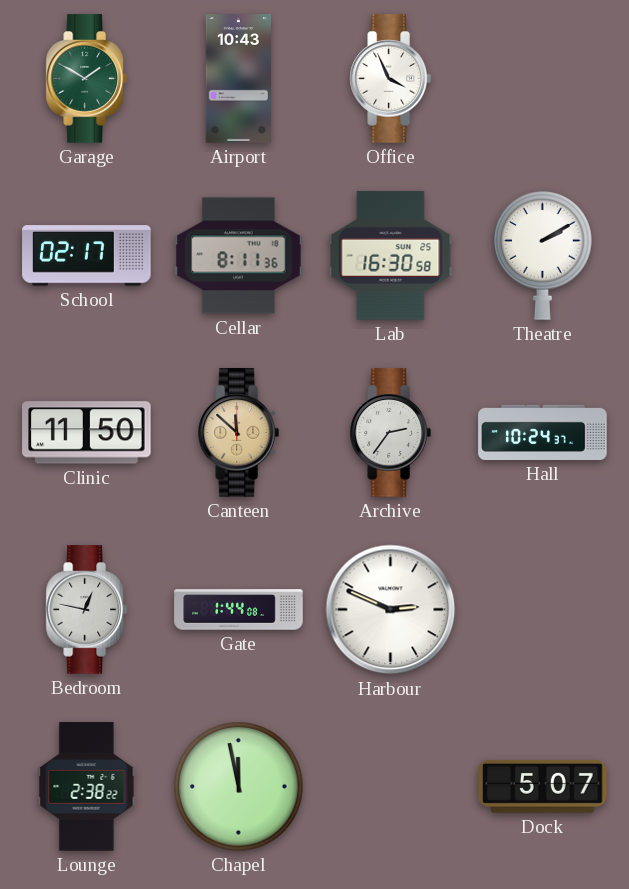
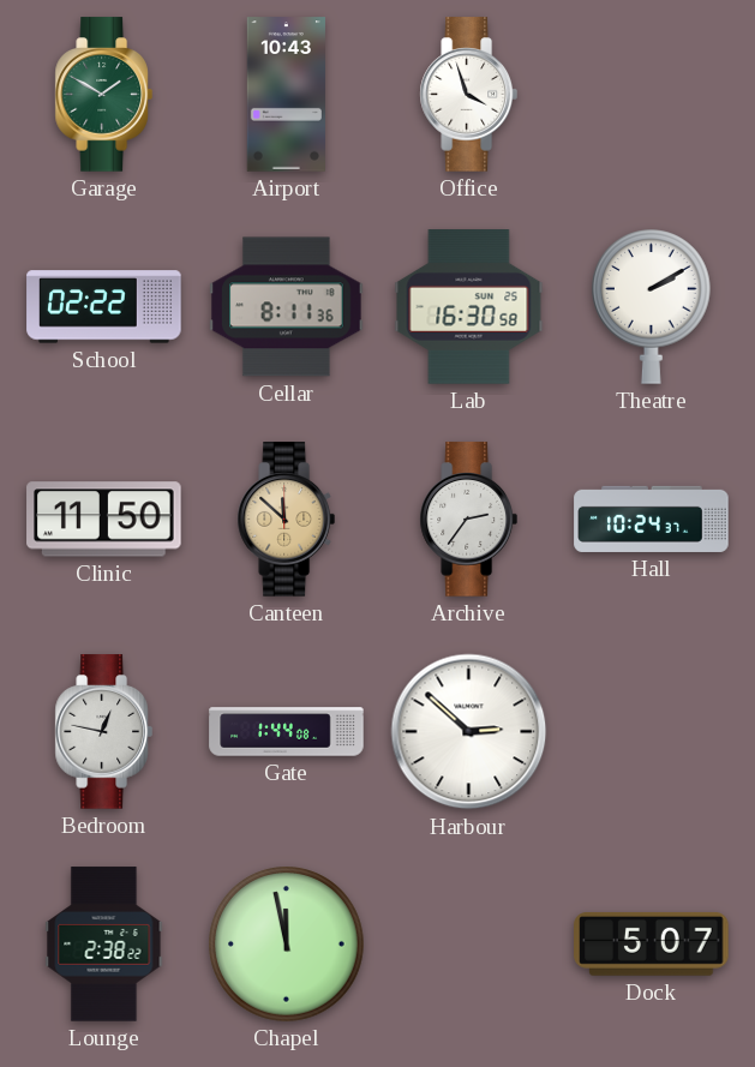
Office: 3:56 -> 3:57 (468, 95)
School: 02:17 -> 02:22 (104, 307)
Harbour: 2:49 -> 2:52 (469, 732)
